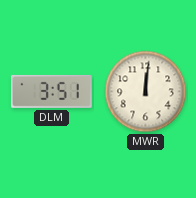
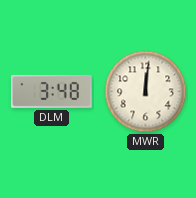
DLM: 3:51 -> 3:48 (51, 91)
